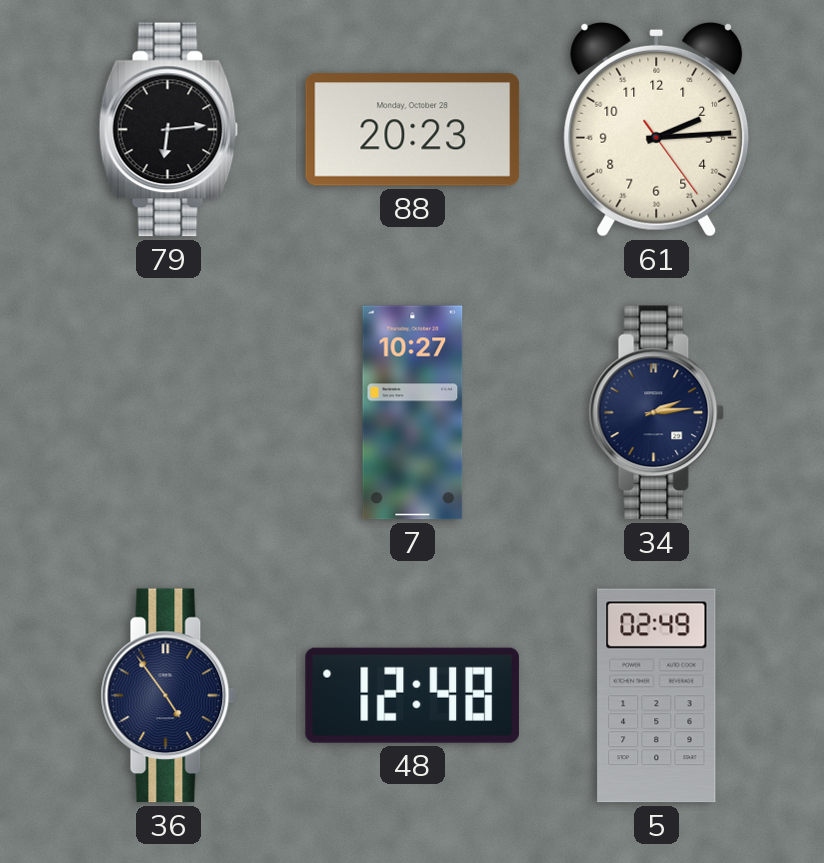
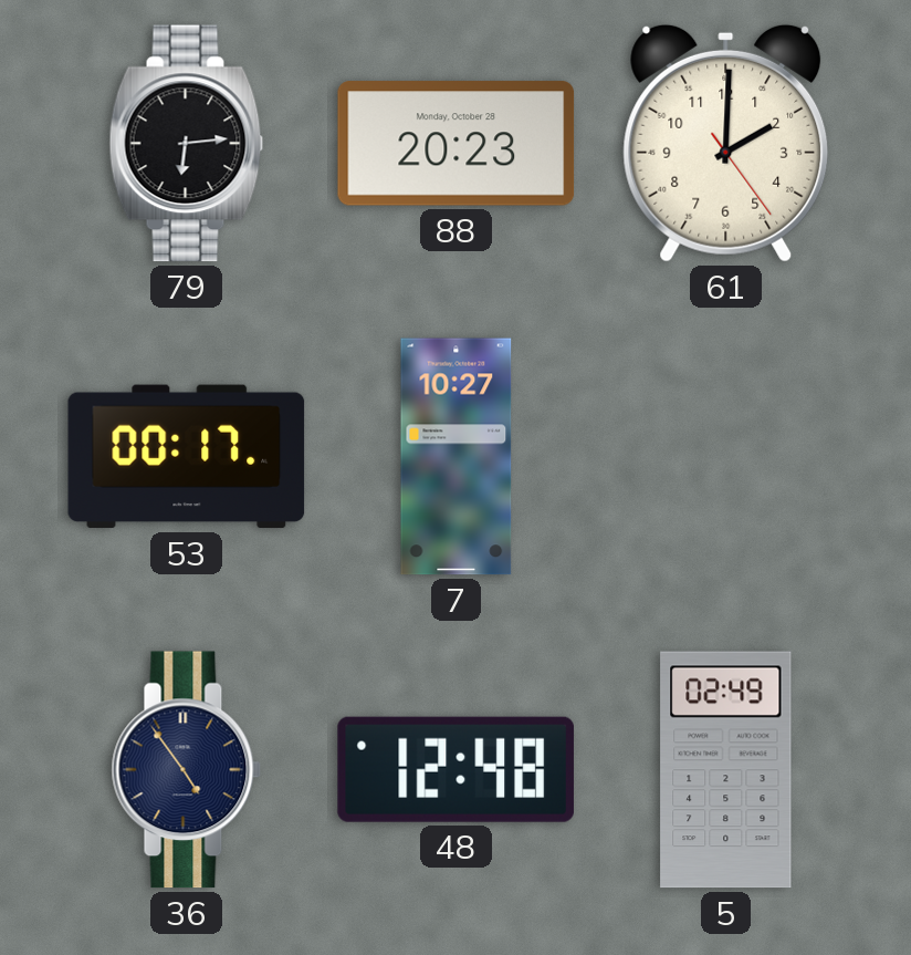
61: 2:14 -> 2:00 (726, 143)
53: none -> 00:17 (187, 457)
34: 2:14 -> none (657, 413)
